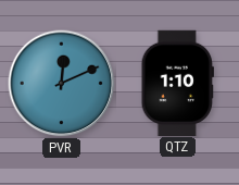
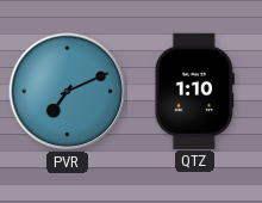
PVR: 12:11 -> 7:11 (68, 92)
